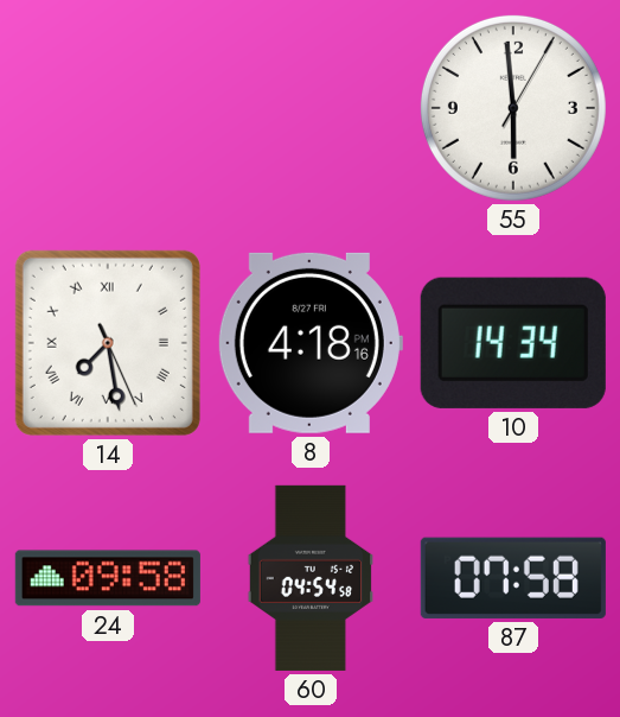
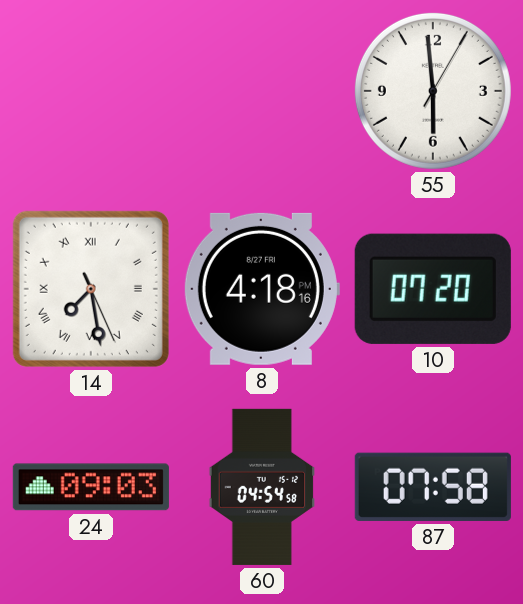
10: 14:34 -> 07:20 (433, 289)
24: 09:58 -> 09:03 (91, 487)
